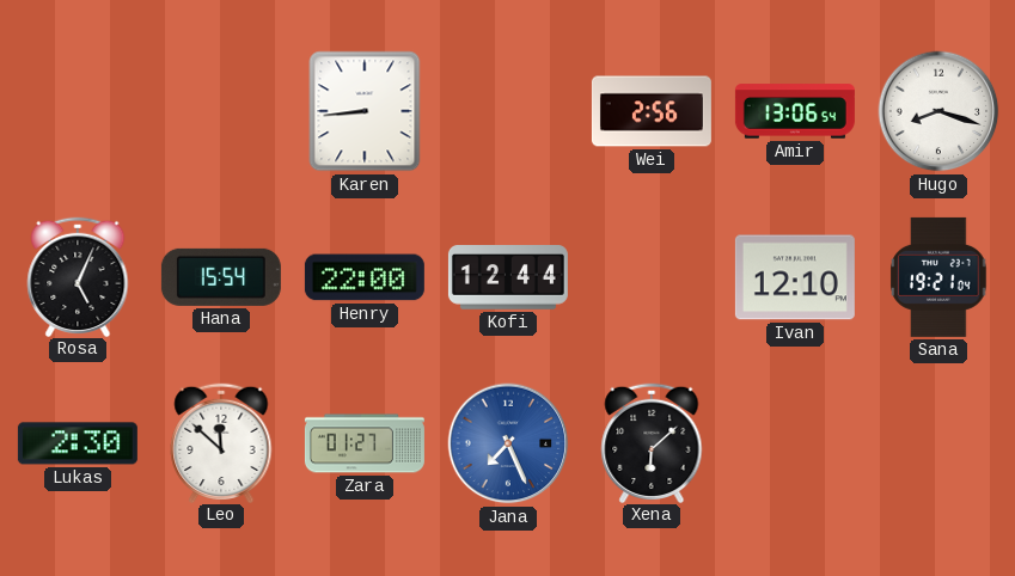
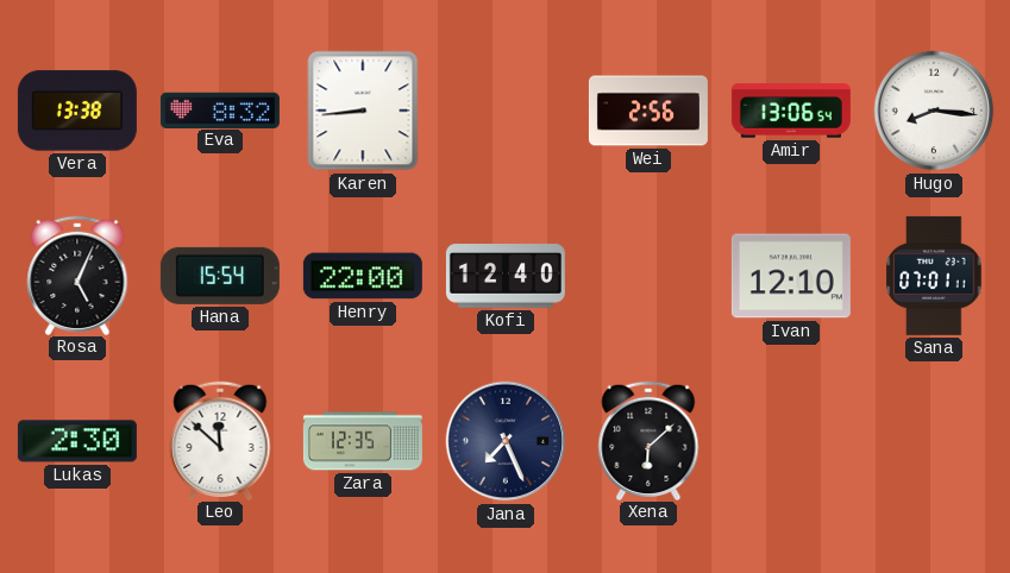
Vera: none -> 13:38 (77, 111)
Eva: none -> 8:32 (220, 109)
Hugo: 8:18 -> 8:16 (934, 111)
Kofi: 12:44 -> 12:40 (506, 276)
Sana: 19:21 -> 07:01 (934, 276)
Zara: 01:27 -> 12:35 (363, 441)
Jana dial: blue -> navy (506, 441)
